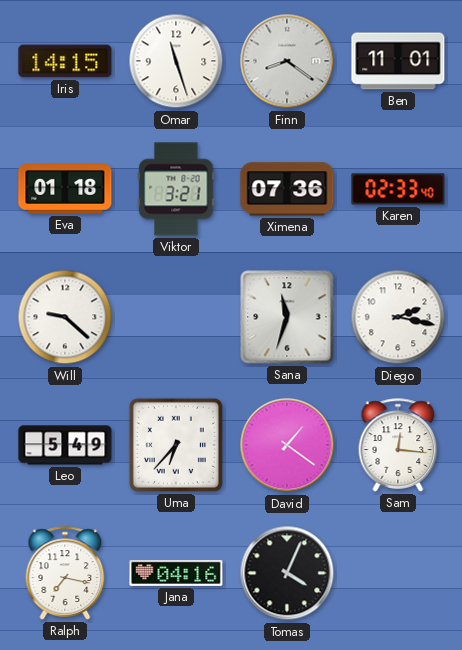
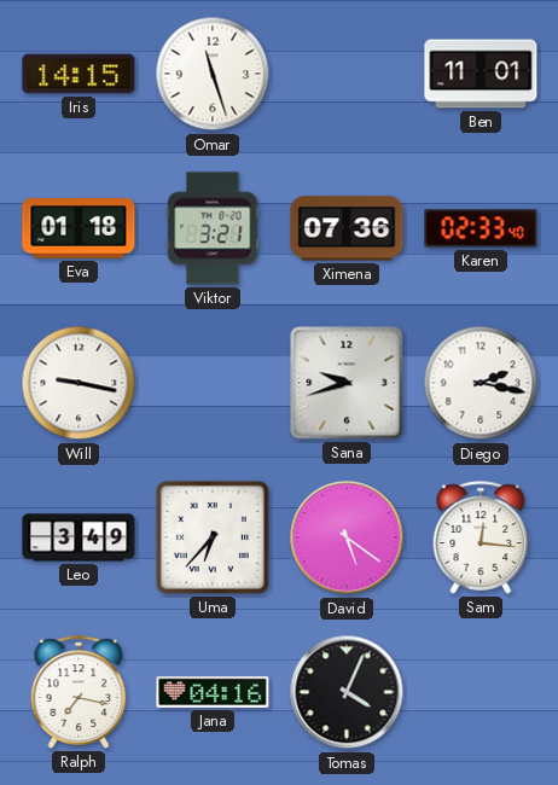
Finn: 8:21 -> none (287, 61)
Will: 9:22 -> 9:17 (79, 383)
Sana: 11:33 -> 9:42 (347, 383)
Leo: 5:49 -> 3:49 (79, 537)
David: 1:21 -> 5:21 (347, 537)
